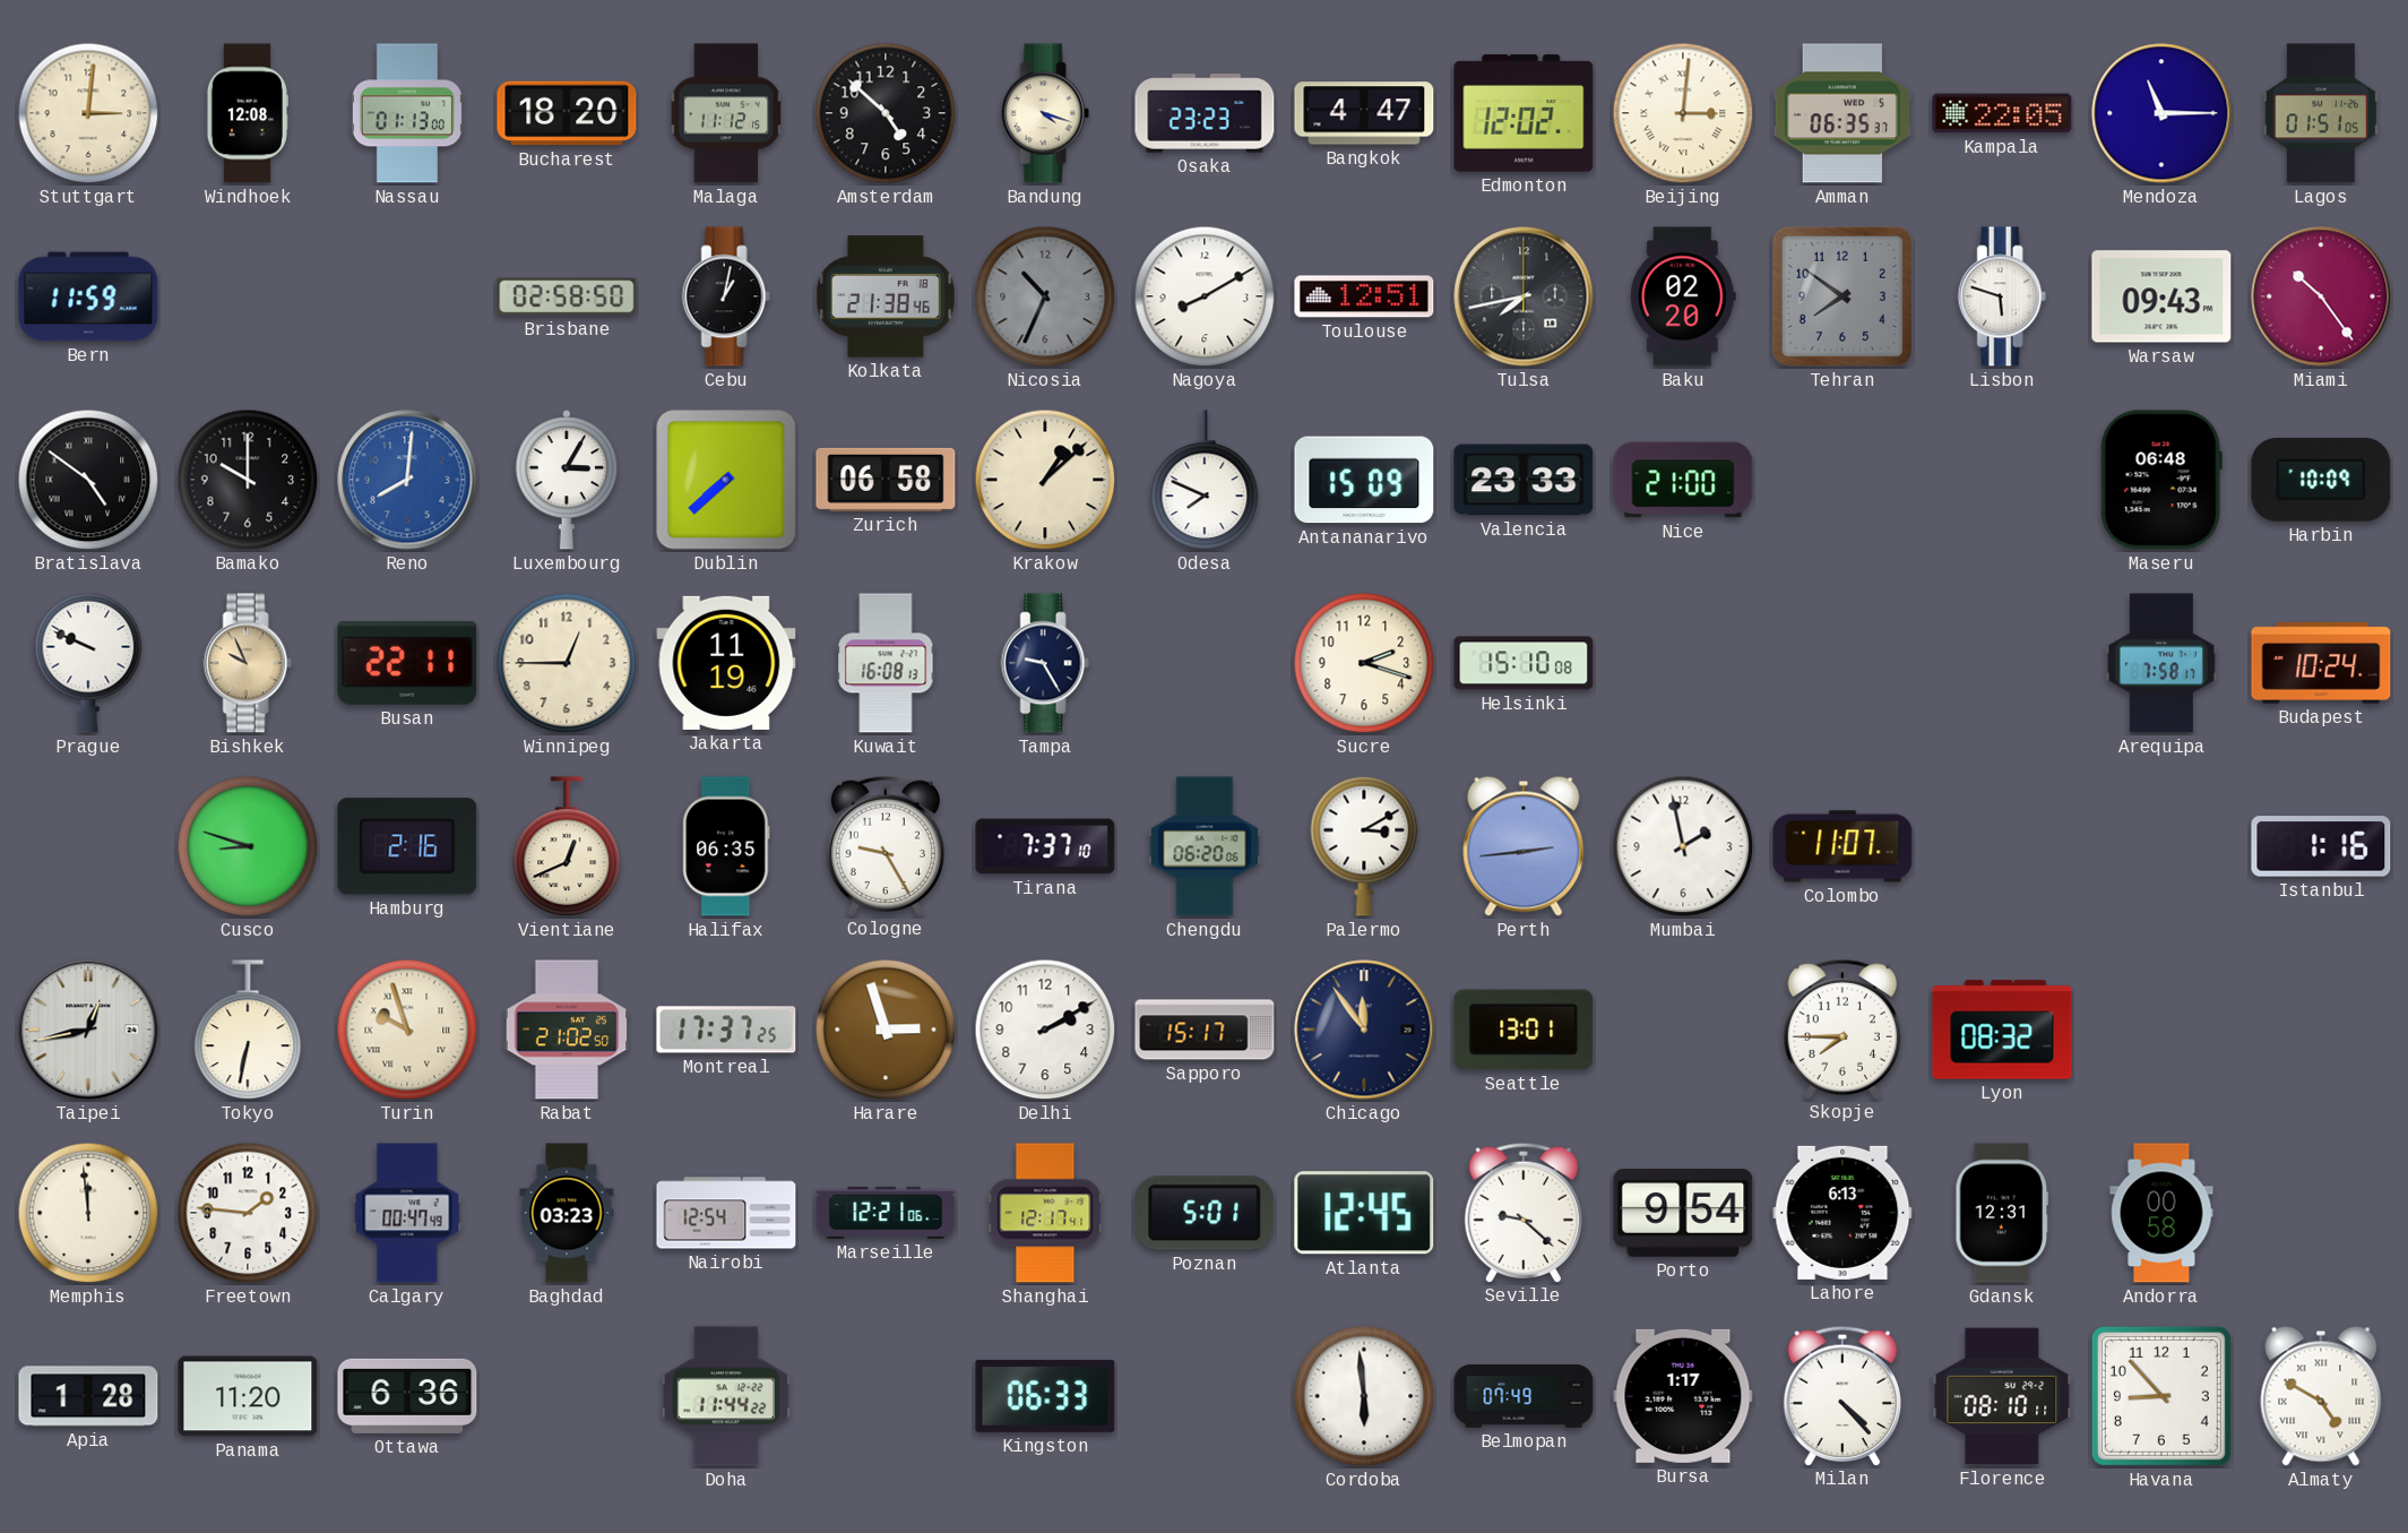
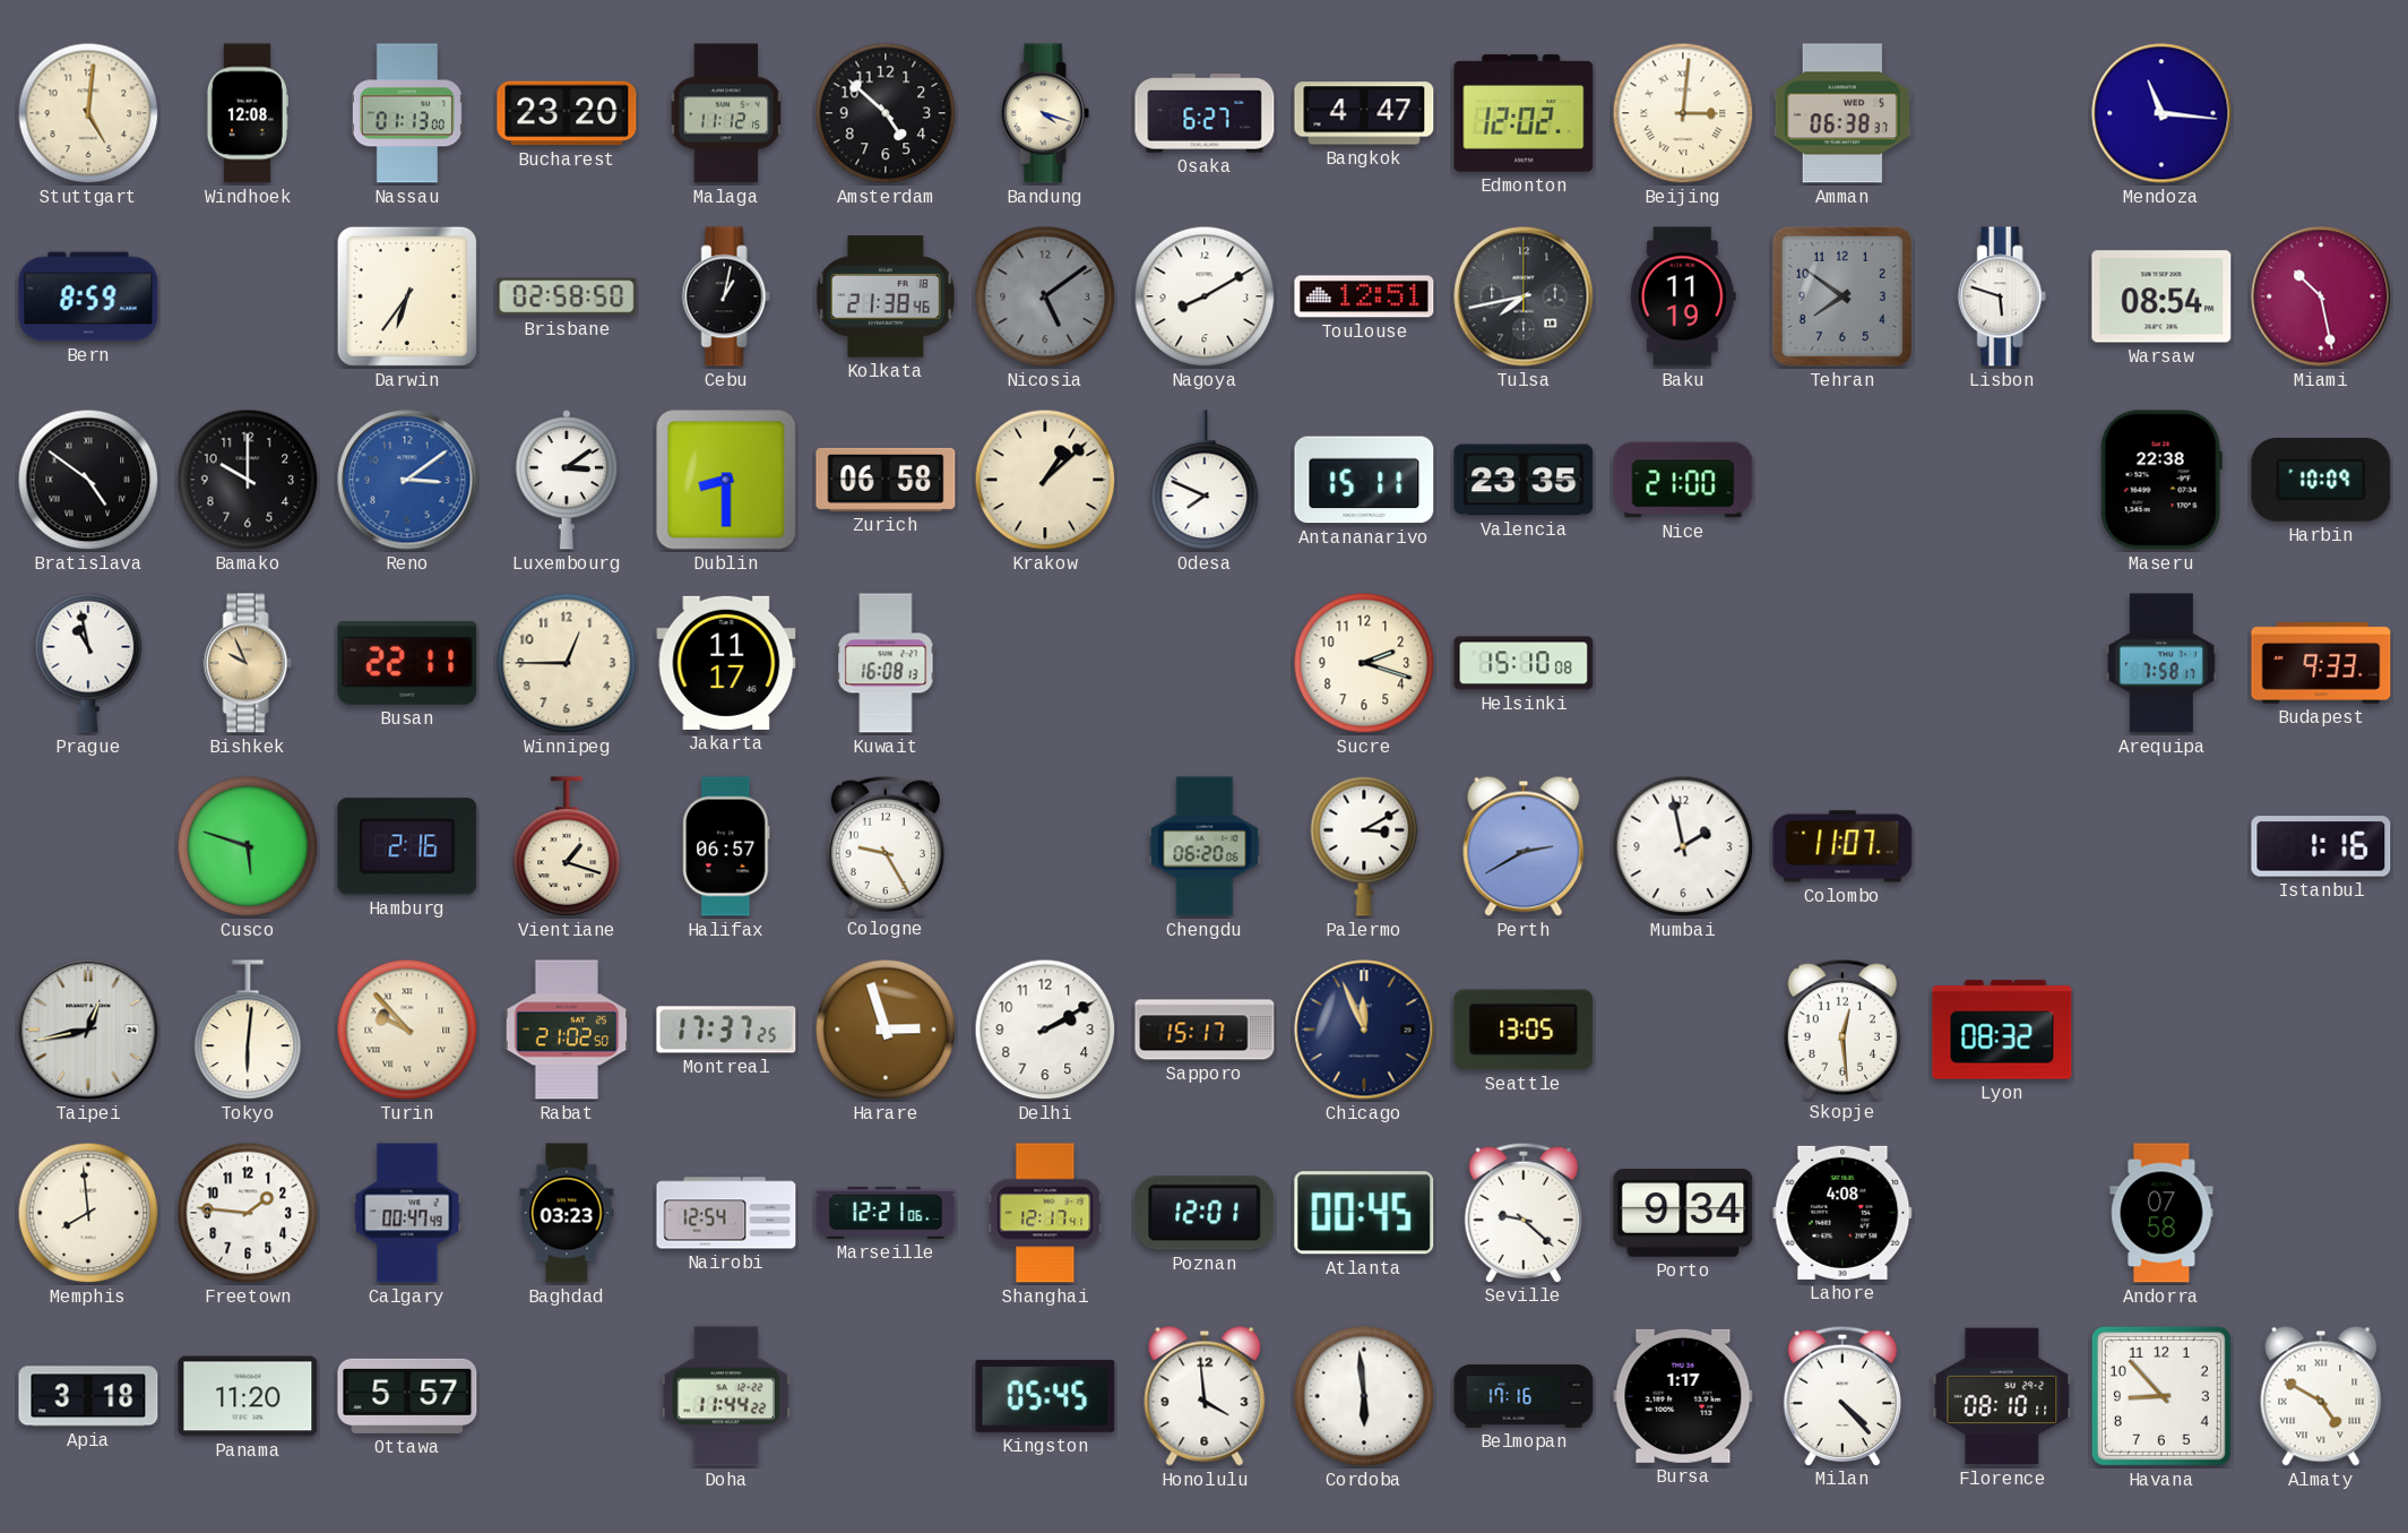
Stuttgart: 3:01 -> 5:01 (88, 113)
Bucharest: 18:20 -> 23:20 (567, 113)
Osaka: 23:23 -> 6:27 (1205, 113)
Amman: 06:35 -> 06:38 (1842, 113)
Kampala: 22:05 -> none (2002, 113)
Mendoza: 11:15 -> 11:16 (2161, 113)
Lagos: 01:51 -> none (2321, 113)
Bern: 11:59 -> 8:59 (88, 296)
Darwin: none -> 6:36 (407, 296)
Nicosia: 10:34 -> 5:09 (1045, 296)
Baku: 02:20 -> 11:19 (1684, 296)
Warsaw: 09:43 -> 08:54 (2161, 296)
Miami: 10:24 -> 10:28 (2321, 296)
Reno: 8:01 -> 3:09 (407, 480)
Luxembourg: 3:05 -> 3:09 (566, 481)
Dublin: 7:38 -> 8:30 (726, 480)
Antananarivo: 15:09 -> 15:11 (1364, 480)
Valencia: 23:33 -> 23:35 (1524, 480)
Maseru: 06:48 -> 22:38 (2161, 480)
Prague: 9:49 -> 10:58 (88, 663)
Jakarta: 11:19 -> 11:17 (726, 663)
Tampa: 9:25 -> none (1045, 663)
Budapest: 10:24 -> 9:33 (2321, 663)
Cusco: 8:48 -> 5:48 (248, 846)
Vientiane: 12:41 -> 1:18 (567, 846)
Halifax: 06:35 -> 06:57 (726, 846)
Tirana: 7:37 -> none (1045, 846)
Perth: 2:44 -> 2:40 (1524, 846)
Tokyo: 6:32 -> 6:01 (248, 1030)
Turin: 9:57 -> 9:53 (407, 1030)
Chicago: 11:54 -> 11:56 (1364, 1030)
Seattle: 13:01 -> 13:05 (1524, 1030)
Skopje: 7:45 -> 12:29 (1841, 1028)
Memphis: 11:59 -> 7:59 (88, 1213)
Poznan: 5:01 -> 12:01 (1205, 1213)
Atlanta: 12:45 -> 00:45 (1364, 1213)
Porto: 9:54 -> 9:34 (1683, 1213)
Lahore: 6:13 -> 4:08 (1842, 1213)
Gdansk: 12:31 -> none (2002, 1213)
Andorra: 00:58 -> 07:58 (2161, 1213)
Apia: 1:28 -> 3:18 (88, 1396)
Ottawa: 6:36 -> 5:57 (407, 1396)
Kingston: 06:33 -> 05:45 (1045, 1396)
Honolulu: none -> 3:59 (1205, 1396)
Belmopan: 07:49 -> 17:16 (1524, 1396)
